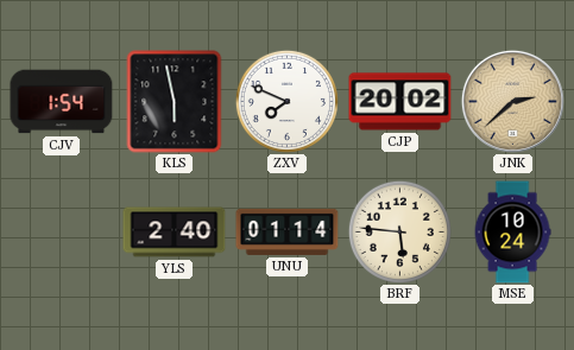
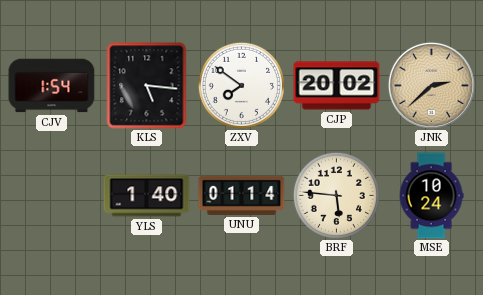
KLS: 5:58 -> 5:16 (147, 86)
ZXV: 7:49 -> 7:51 (241, 85)
YLS: 2:40 -> 1:40 (147, 196)
